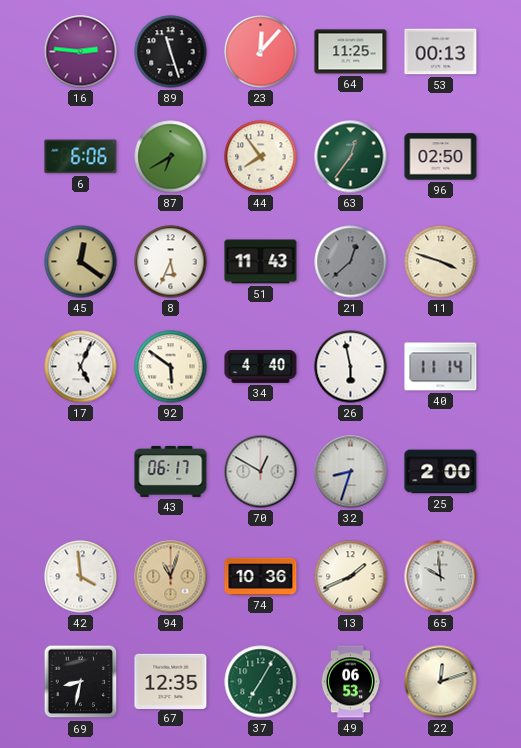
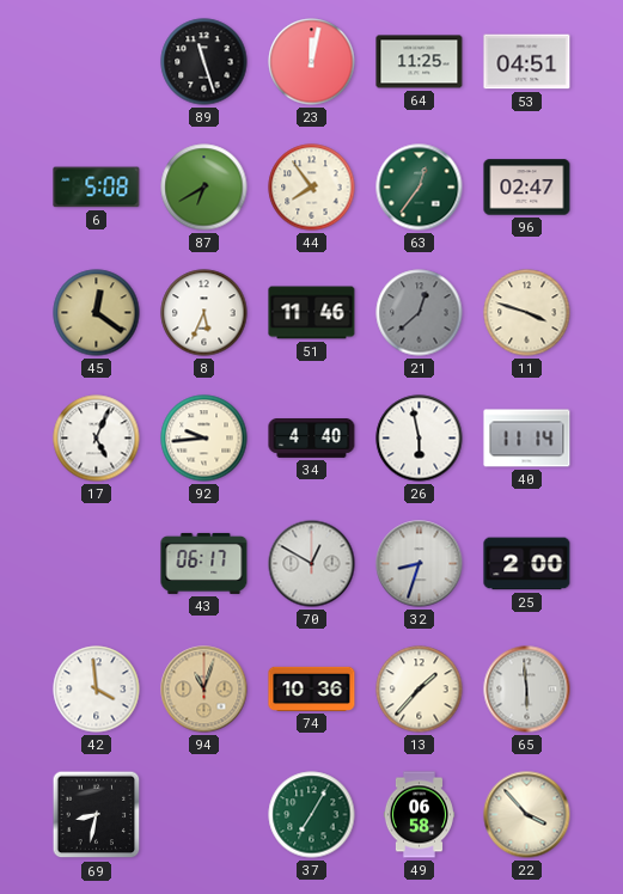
16: 2:46 -> none (81, 52)
23: 12:07 -> 12:02 (312, 62)
53: 00:13 -> 04:51 (527, 62)
6: 6:06 -> 5:08 (97, 188)
96: 02:50 -> 02:47 (527, 188)
51: 11:43 -> 11:46 (312, 313)
92: 5:51 -> 9:44 (204, 439)
13: 1:41 -> 1:37 (420, 690)
65: 9:59 -> 5:59 (527, 690)
67: 12:35 -> none (171, 681)
49: 06:53 -> 06:58 (419, 815)
22: 12:12 -> 3:53 (527, 815)
